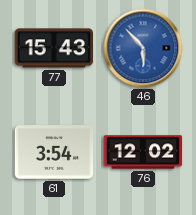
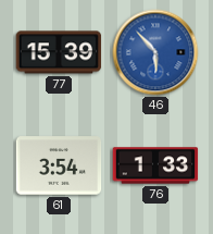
77: 15:43 -> 15:39 (59, 52)
76: 12:02 -> 1:33 (155, 165)
